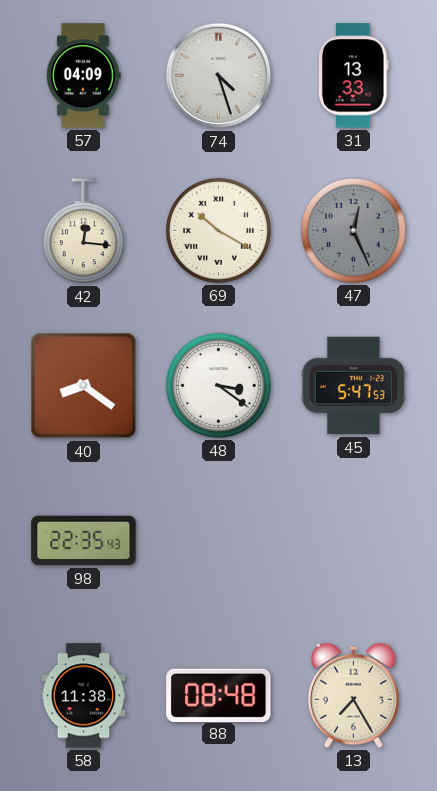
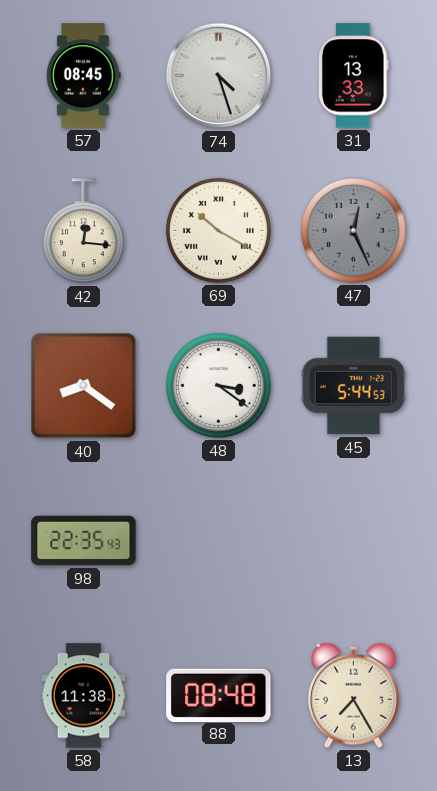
57: 04:09 -> 08:45 (84, 76)
45: 5:47 -> 5:44 (353, 386)
